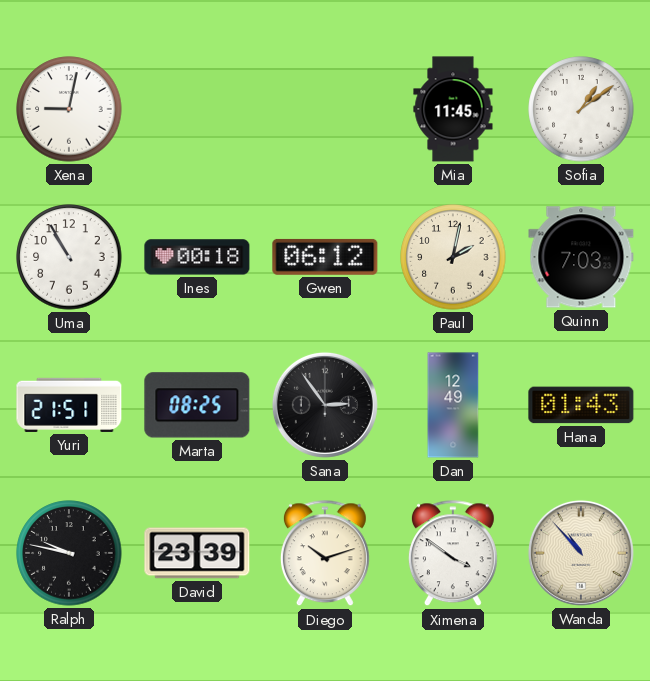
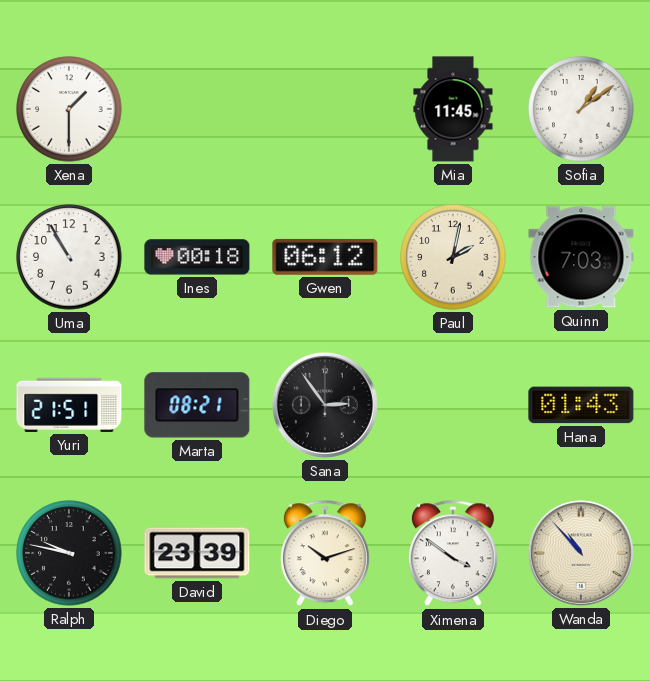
Xena: 9:02 -> 1:30 (69, 109)
Marta: 08:25 -> 08:21 (197, 405)
Dan: 12:49 -> none (453, 405)
